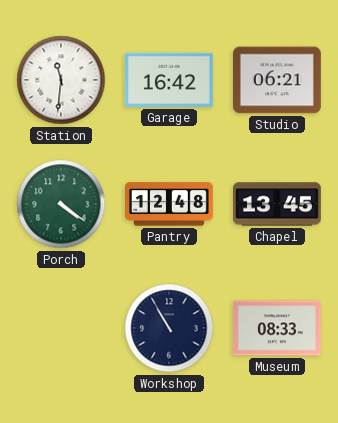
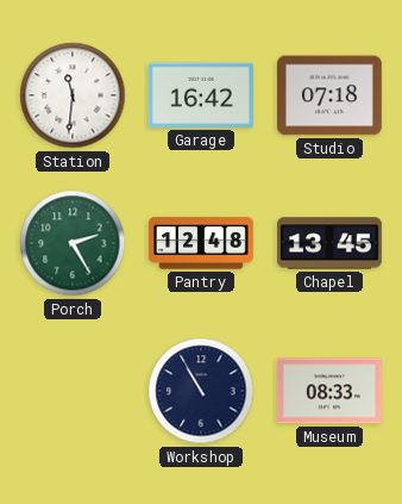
Studio: 06:21 -> 07:18 (329, 95)
Porch: 4:21 -> 2:25 (73, 243)
